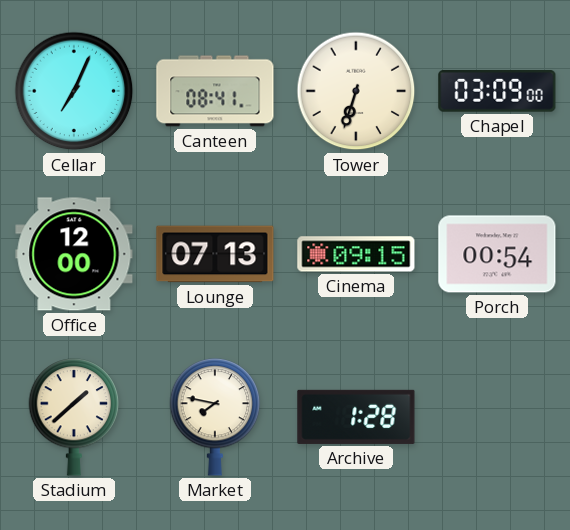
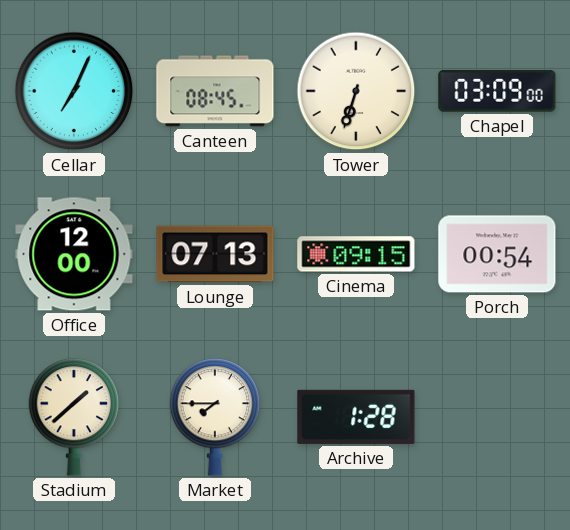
Canteen: 08:41 -> 08:45 (215, 91)
Market: 7:47 -> 7:45 (215, 418)
